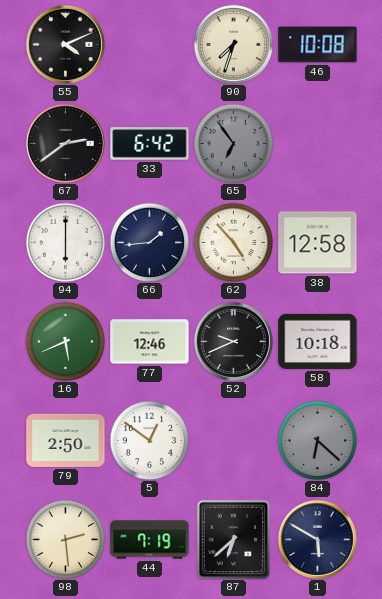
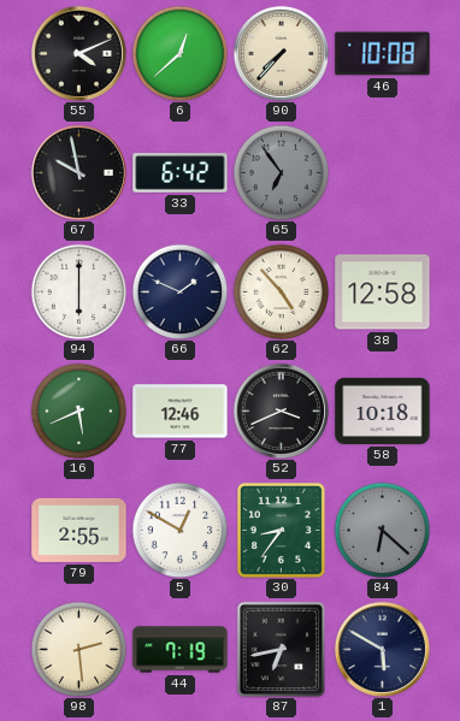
6: none -> 12:38 (179, 53)
90: 7:33 -> 7:37 (281, 53)
67: 2:39 -> 9:58 (78, 172)
66: 1:44 -> 1:49 (179, 291)
52: 9:41 -> 3:41 (281, 410)
79: 2:50 -> 2:55 (79, 530)
5: 12:51 -> 12:50 (179, 530)
30: none -> 8:36 (281, 530)
87: 6:38 -> 6:43 (282, 649)
